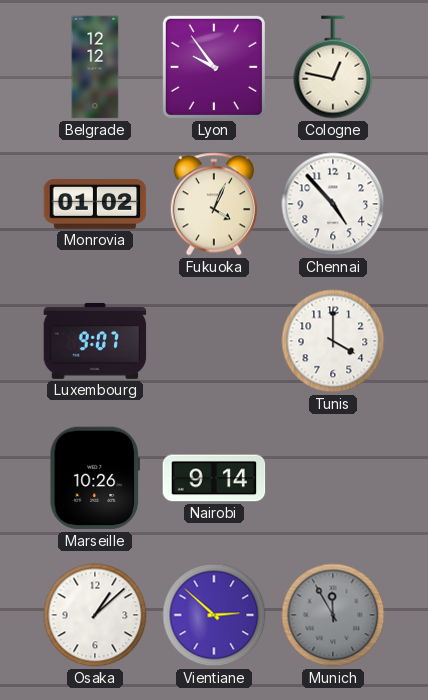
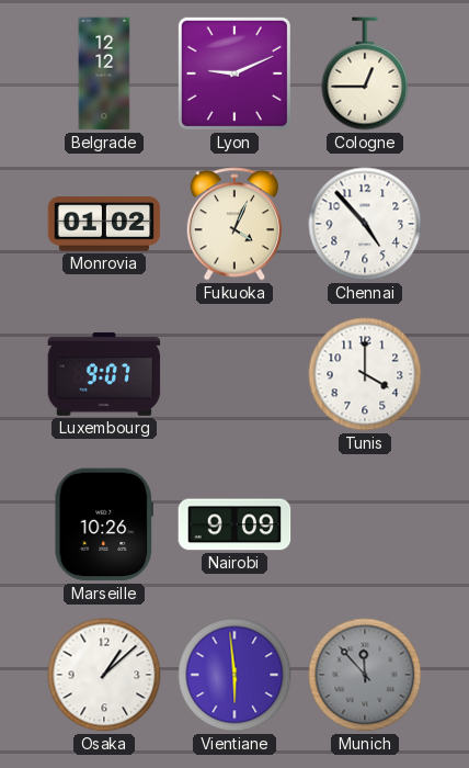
Lyon: 9:54 -> 9:11 (234, 74)
Cologne: 12:47 -> 12:45 (365, 74)
Nairobi: 9:14 -> 9:09 (234, 524)
Vientiane: 2:52 -> 5:59 (234, 675)
Munich: 11:55 -> 11:53 (365, 675)
